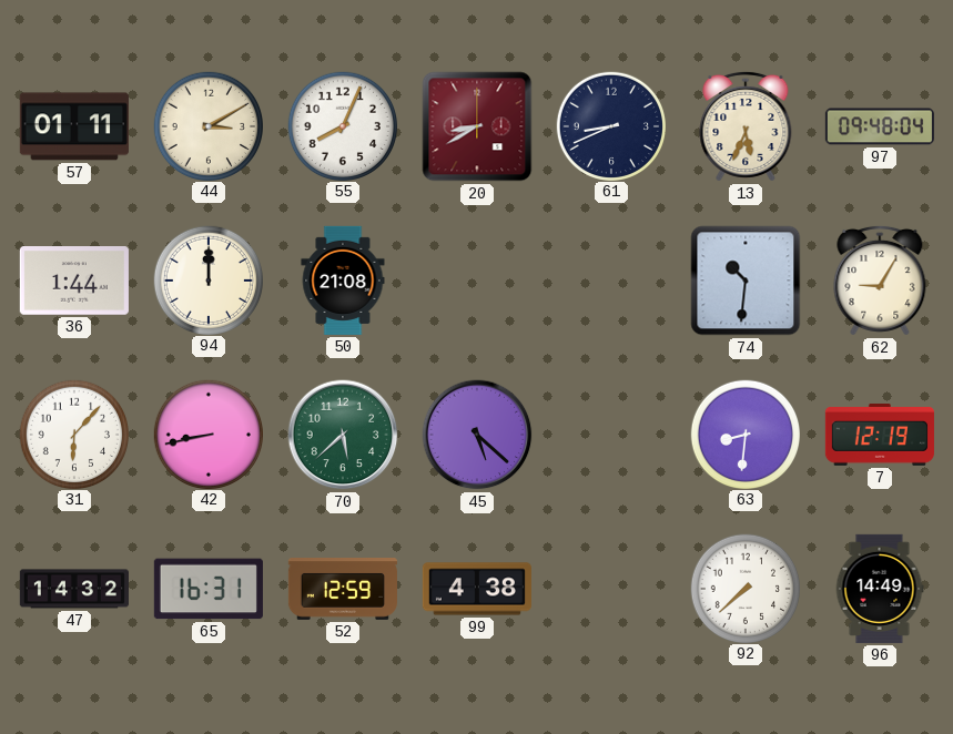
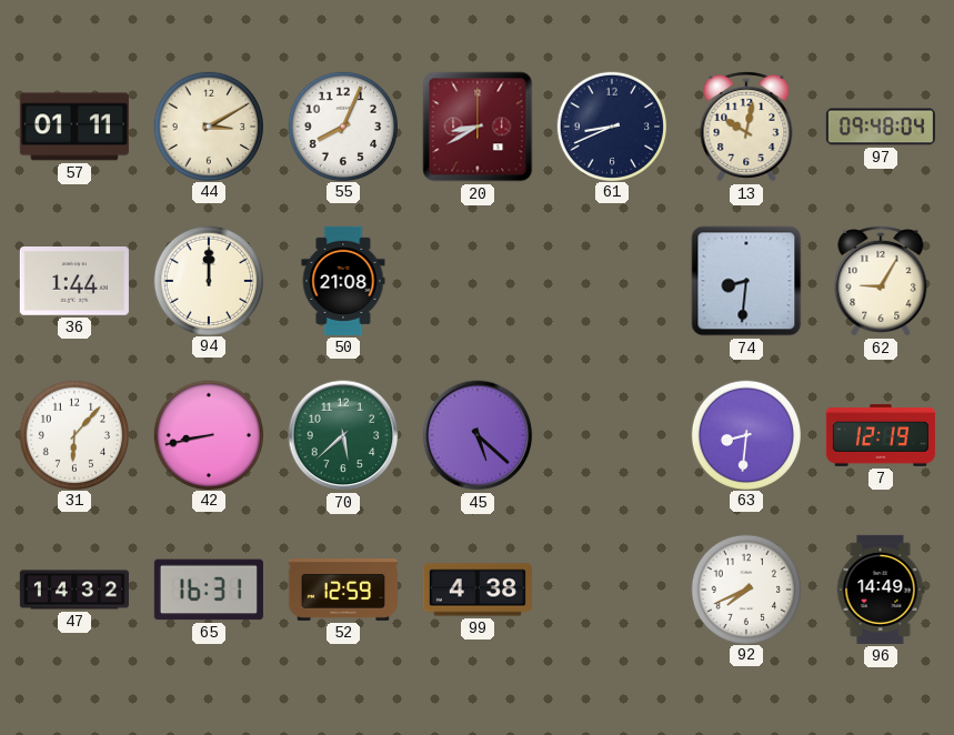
13: 5:34 -> 10:02 (746, 127)
74: 10:31 -> 8:31 (746, 281)
92: 7:38 -> 7:41 (745, 588)
